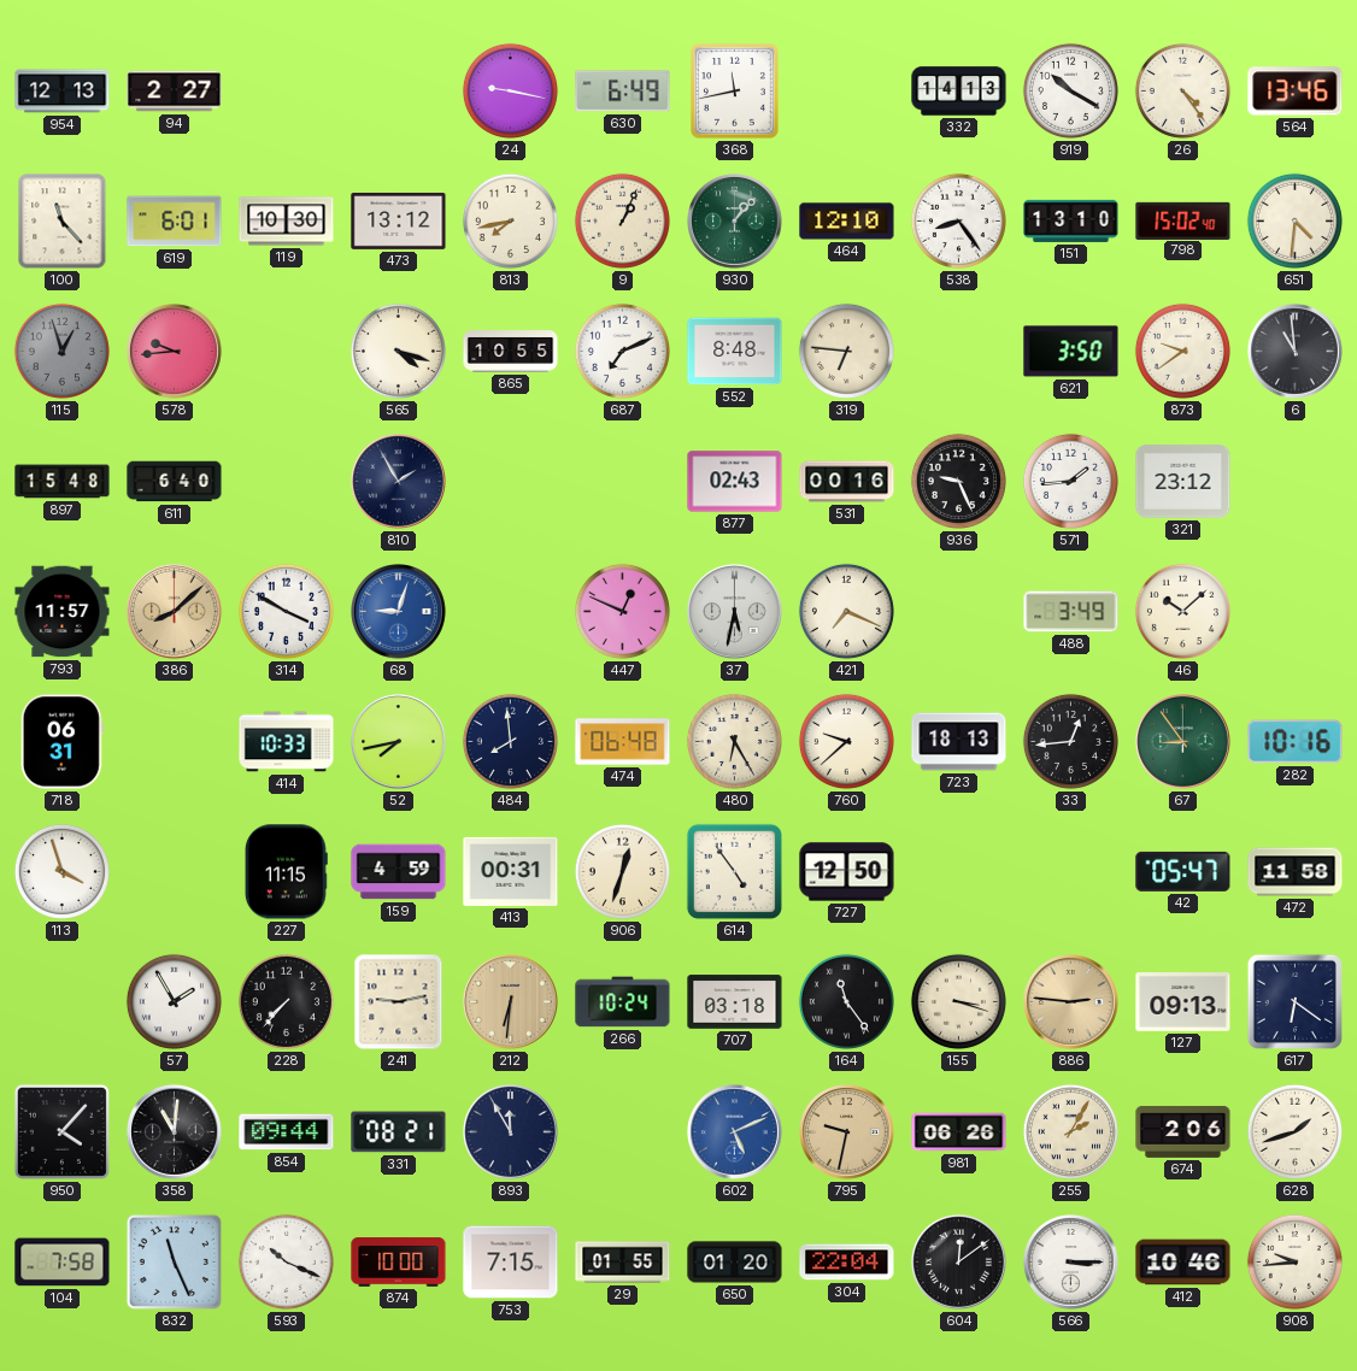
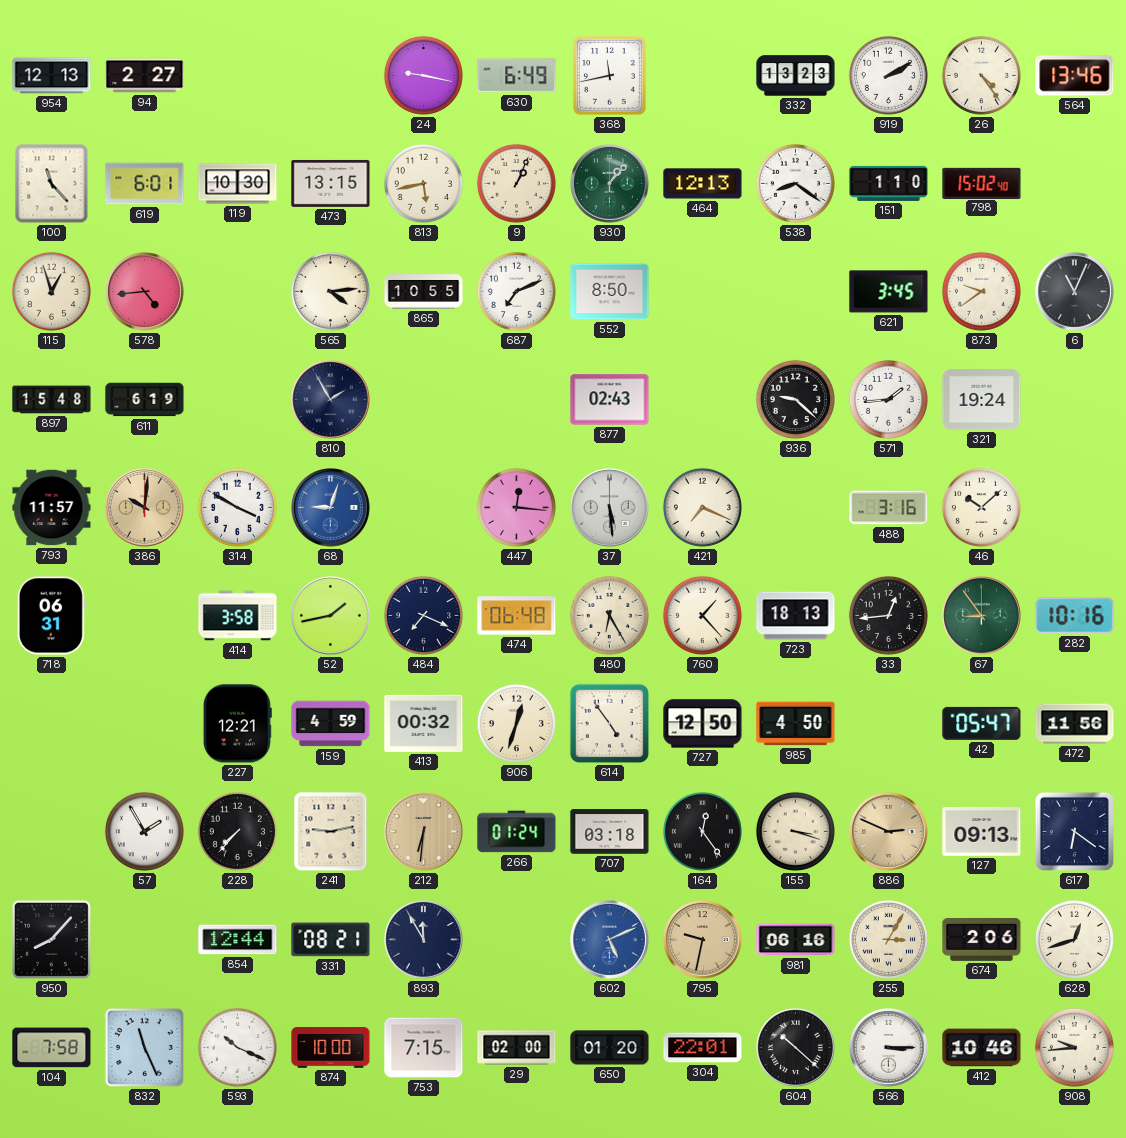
332: 14:13 -> 13:23 (796, 76)
919: 10:20 -> 2:10 (888, 75)
473: 13:12 -> 13:15 (331, 183)
813: 7:43 -> 5:43 (423, 183)
464: 12:10 -> 12:13 (703, 184)
538: 8:24 -> 8:21 (795, 183)
151: 13:10 -> 1:10 (889, 183)
651: 4:31 -> none (1294, 220)
115 dial: grey -> cream (51, 291)
578: 9:44 -> 4:44 (145, 292)
565: 4:18 -> 4:14 (330, 291)
552: 8:48 -> 8:50 (610, 292)
319: 6:46 -> none (846, 351)
621: 3:50 -> 3:45 (889, 292)
6: 10:59 -> 11:04 (1075, 292)
611: 6:40 -> 6:19 (145, 400)
531: 00:16 -> none (847, 482)
936: 9:26 -> 9:22 (795, 399)
321: 23:12 -> 19:24 (982, 400)
386: 8:08 -> 10:01 (145, 508)
447: 12:49 -> 12:16 (516, 507)
37: 5:32 -> 5:29 (610, 508)
488: 3:49 -> 3:16 (889, 508)
414: 10:33 -> 3:58 (238, 616)
52: 7:43 -> 1:43 (331, 616)
484: 7:59 -> 7:19 (423, 615)
760: 9:38 -> 1:23 (702, 615)
113: 3:57 -> none (61, 871)
227: 11:15 -> 12:21 (237, 724)
413: 00:31 -> 00:32 (424, 723)
985: none -> 4:50 (796, 724)
472: 11:58 -> 11:56 (1075, 724)
266: 10:24 -> 01:24 (517, 832)
164: 11:24 -> 12:24 (702, 831)
886: 2:46 -> 2:49 (889, 832)
950: 4:07 -> 8:07 (51, 939)
358: 11:01 -> none (175, 1132)
854: 09:44 -> 12:44 (238, 940)
981: 06:26 -> 06:16 (796, 940)
255: 2:05 -> 3:05 (888, 939)
628: 1:42 -> 12:42 (1074, 939)
29: 01:55 -> 02:00 (517, 1048)
304: 22:04 -> 22:01 (703, 1048)
604: 12:09 -> 10:22 (796, 1048)
